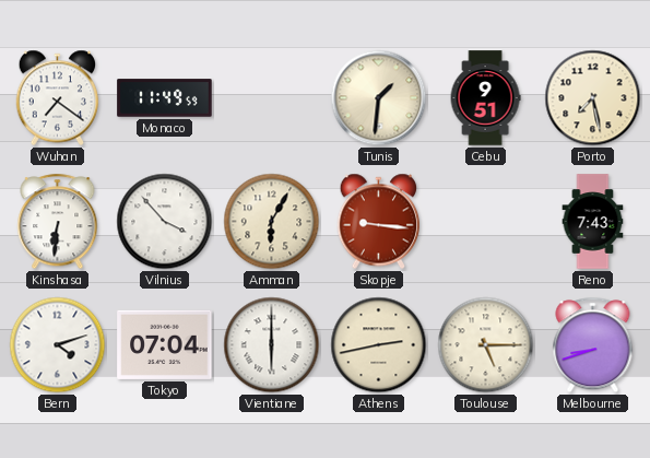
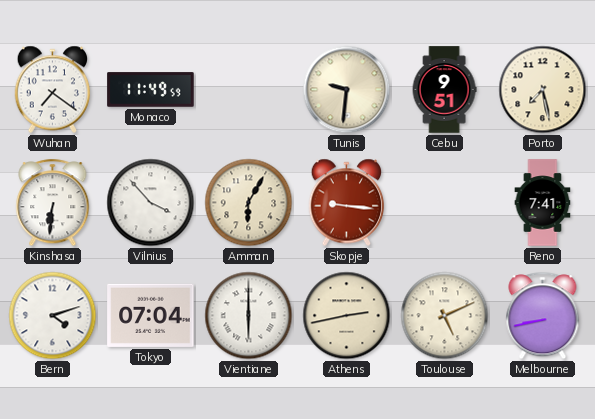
Tunis: 1:31 -> 9:31 (347, 90)
Reno: 7:43 -> 7:41 (543, 203)
Toulouse: 5:15 -> 5:11 (445, 316)
Melbourne: 8:42 -> 8:43 (543, 316)
